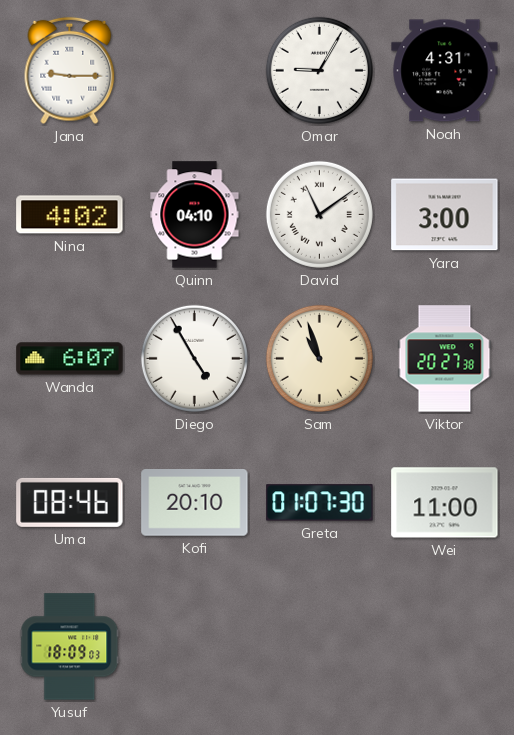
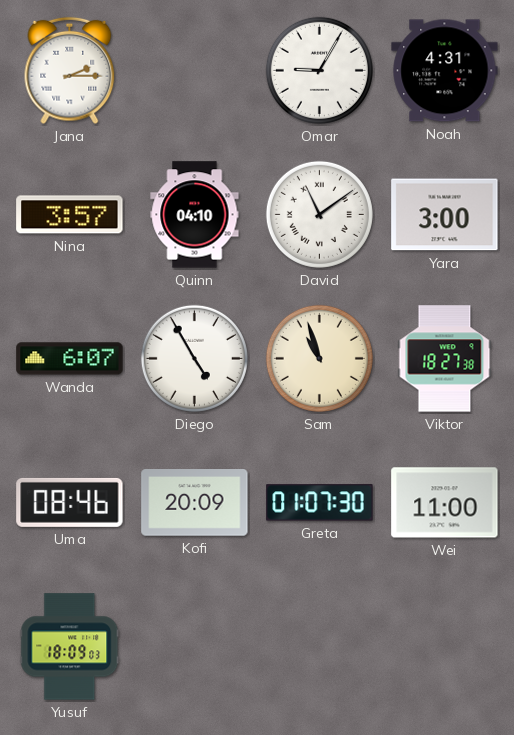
Jana: 9:15 -> 2:15 (70, 71)
Nina: 4:02 -> 3:57 (70, 215)
Viktor: 20:27 -> 18:27 (445, 359)
Kofi: 20:10 -> 20:09 (195, 503)
